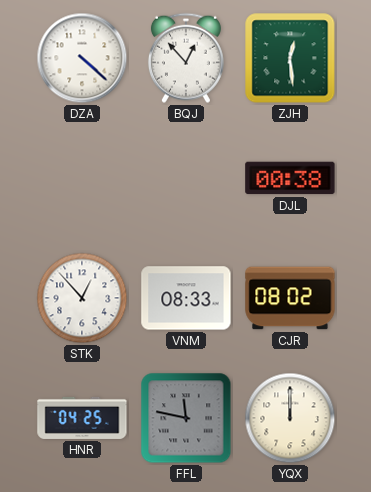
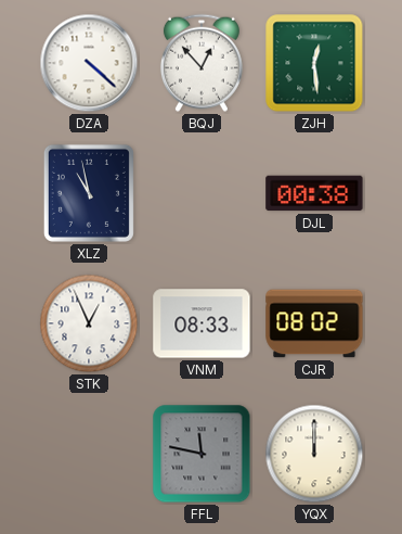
XLZ: none -> 10:58 (89, 193)
STK: 12:53 -> 12:56 (89, 323)
HNR: 04:25 -> none (82, 418)
